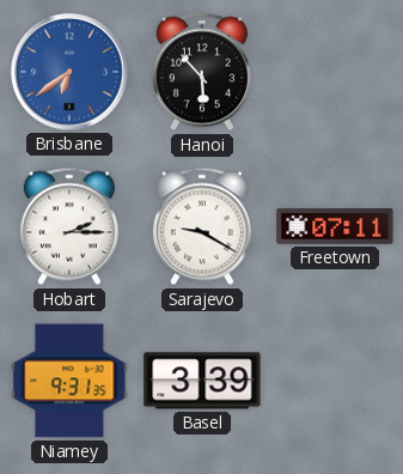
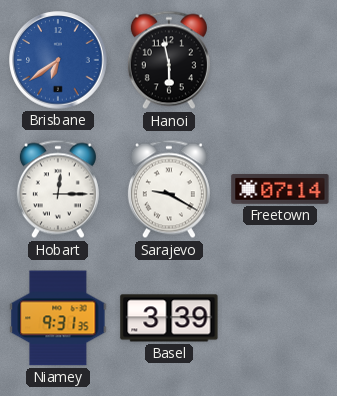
Hanoi: 5:53 -> 5:58 (169, 60)
Hobart: 2:15 -> 12:15 (58, 189)
Freetown: 07:11 -> 07:14 (280, 190)
